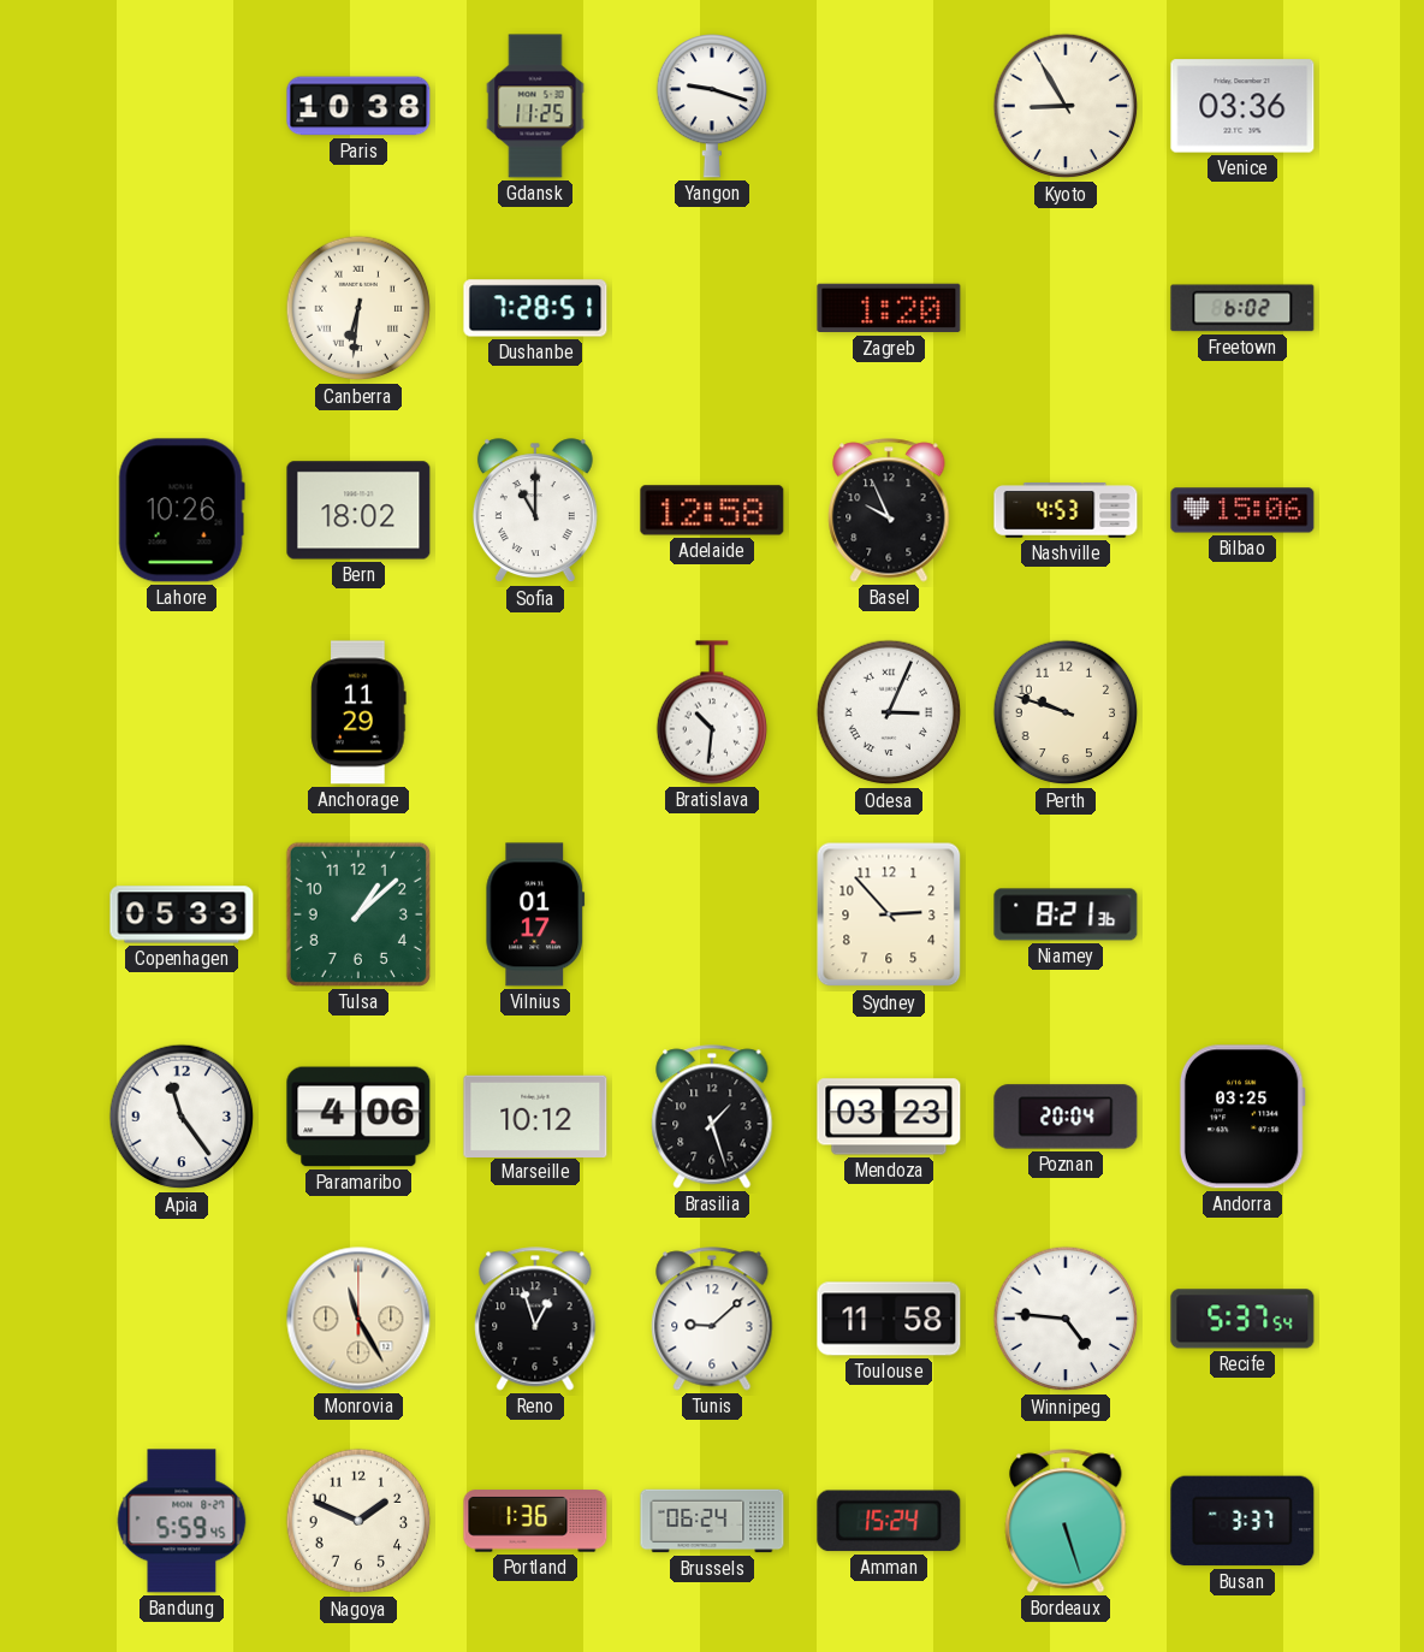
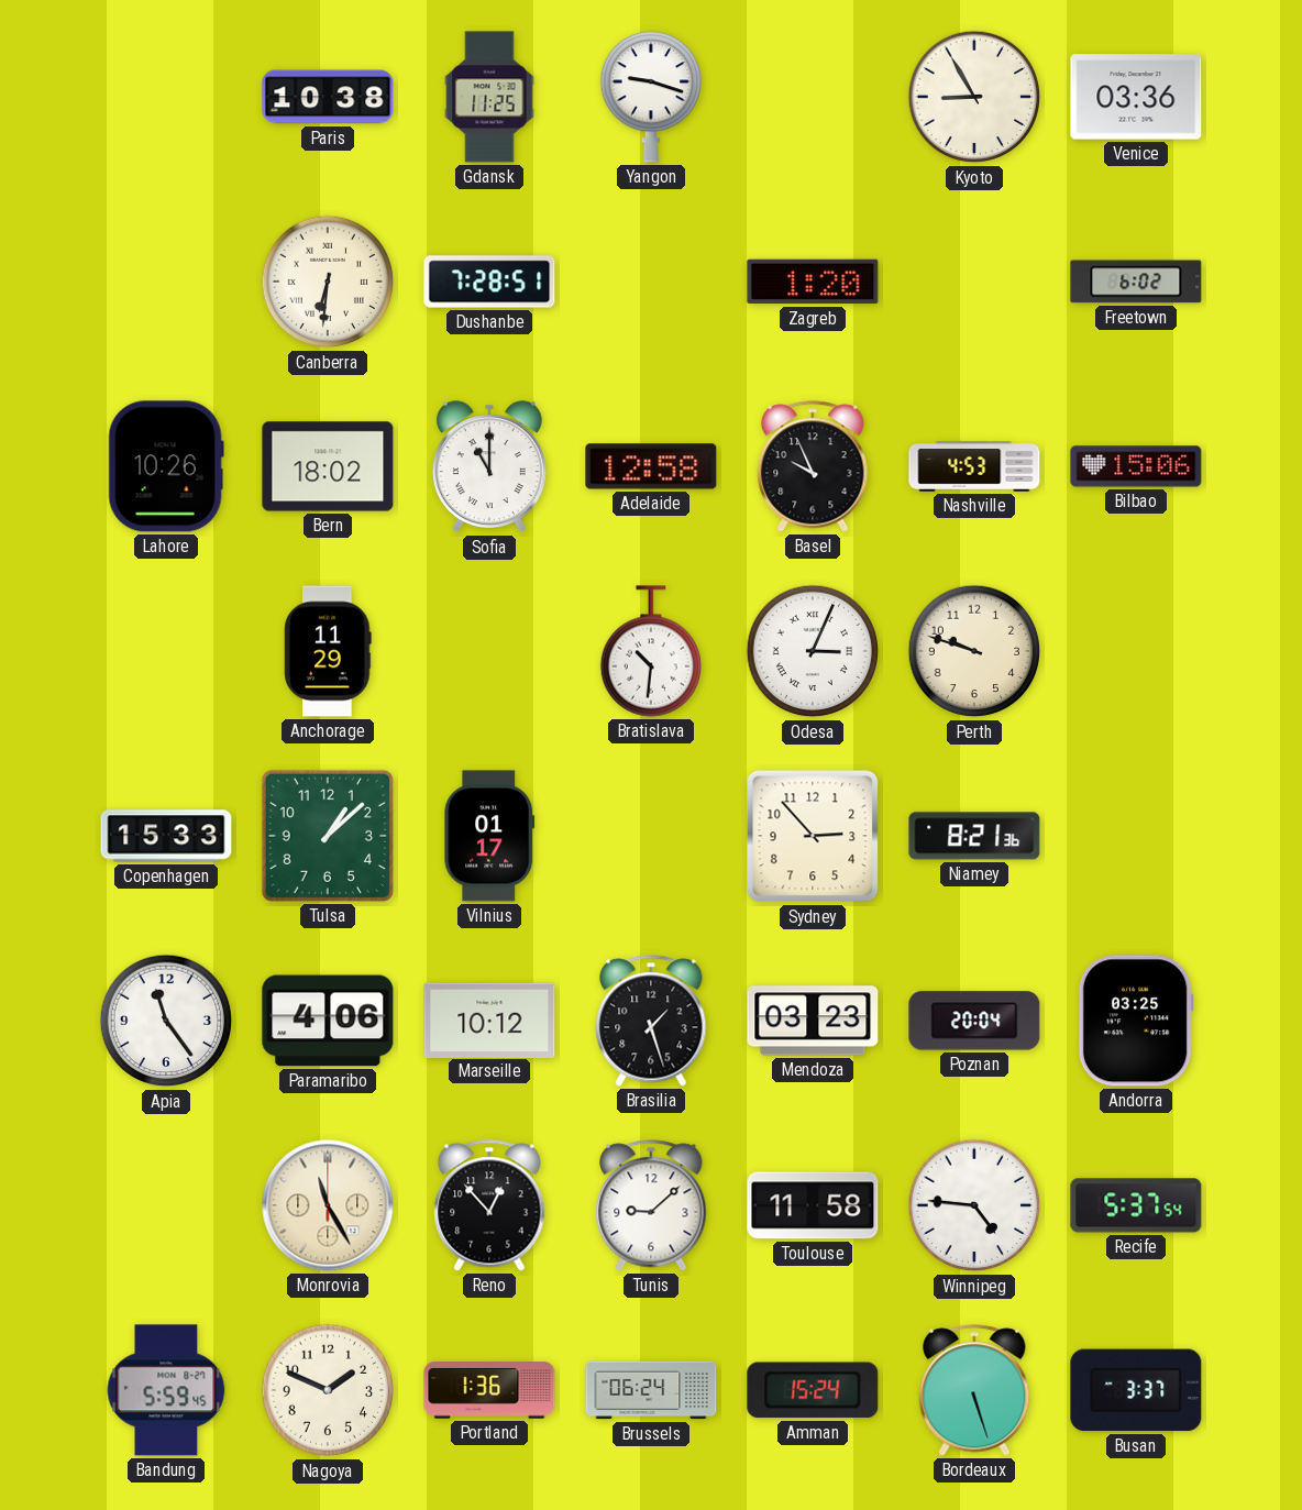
Copenhagen: 05:33 -> 15:33 (166, 836)
Reno: 12:57 -> 12:53 (489, 1205)
